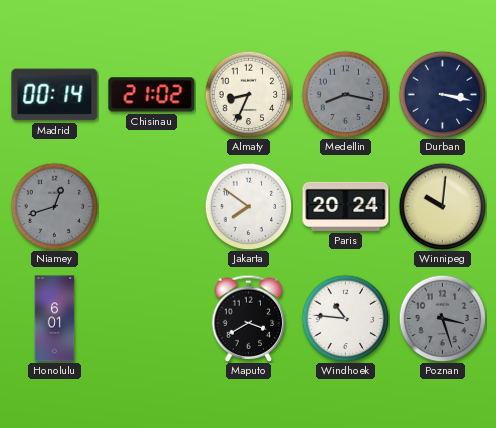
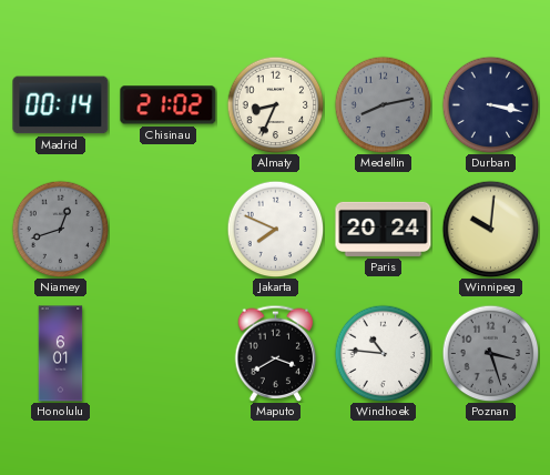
Medellin: 8:17 -> 8:13 (383, 104)
Jakarta: 7:51 -> 7:49 (275, 229)
